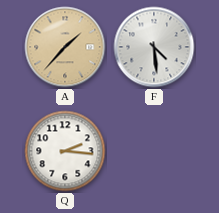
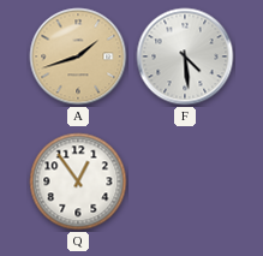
A: 1:37 -> 1:42 (78, 56)
Q: 2:16 -> 12:54 (78, 181)
